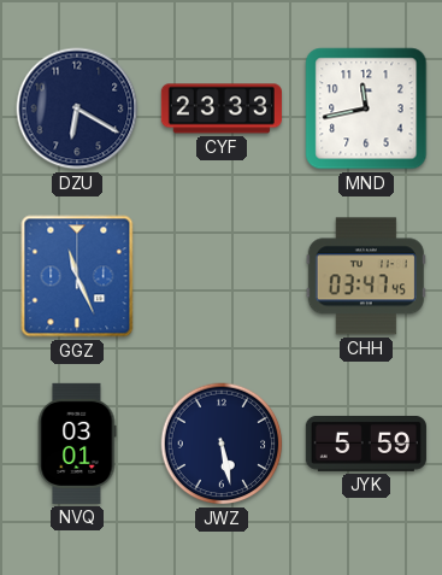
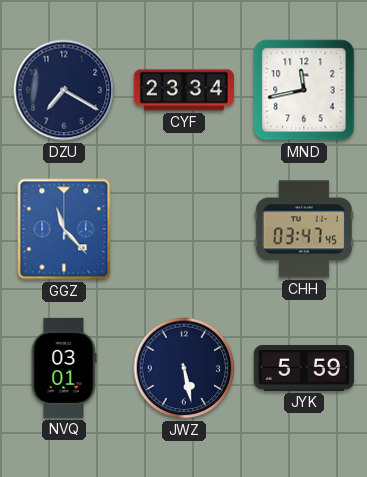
DZU: 6:20 -> 7:20 (64, 90)
CYF: 23:33 -> 23:34 (184, 90)
GGZ: 11:26 -> 11:23 (64, 229)
